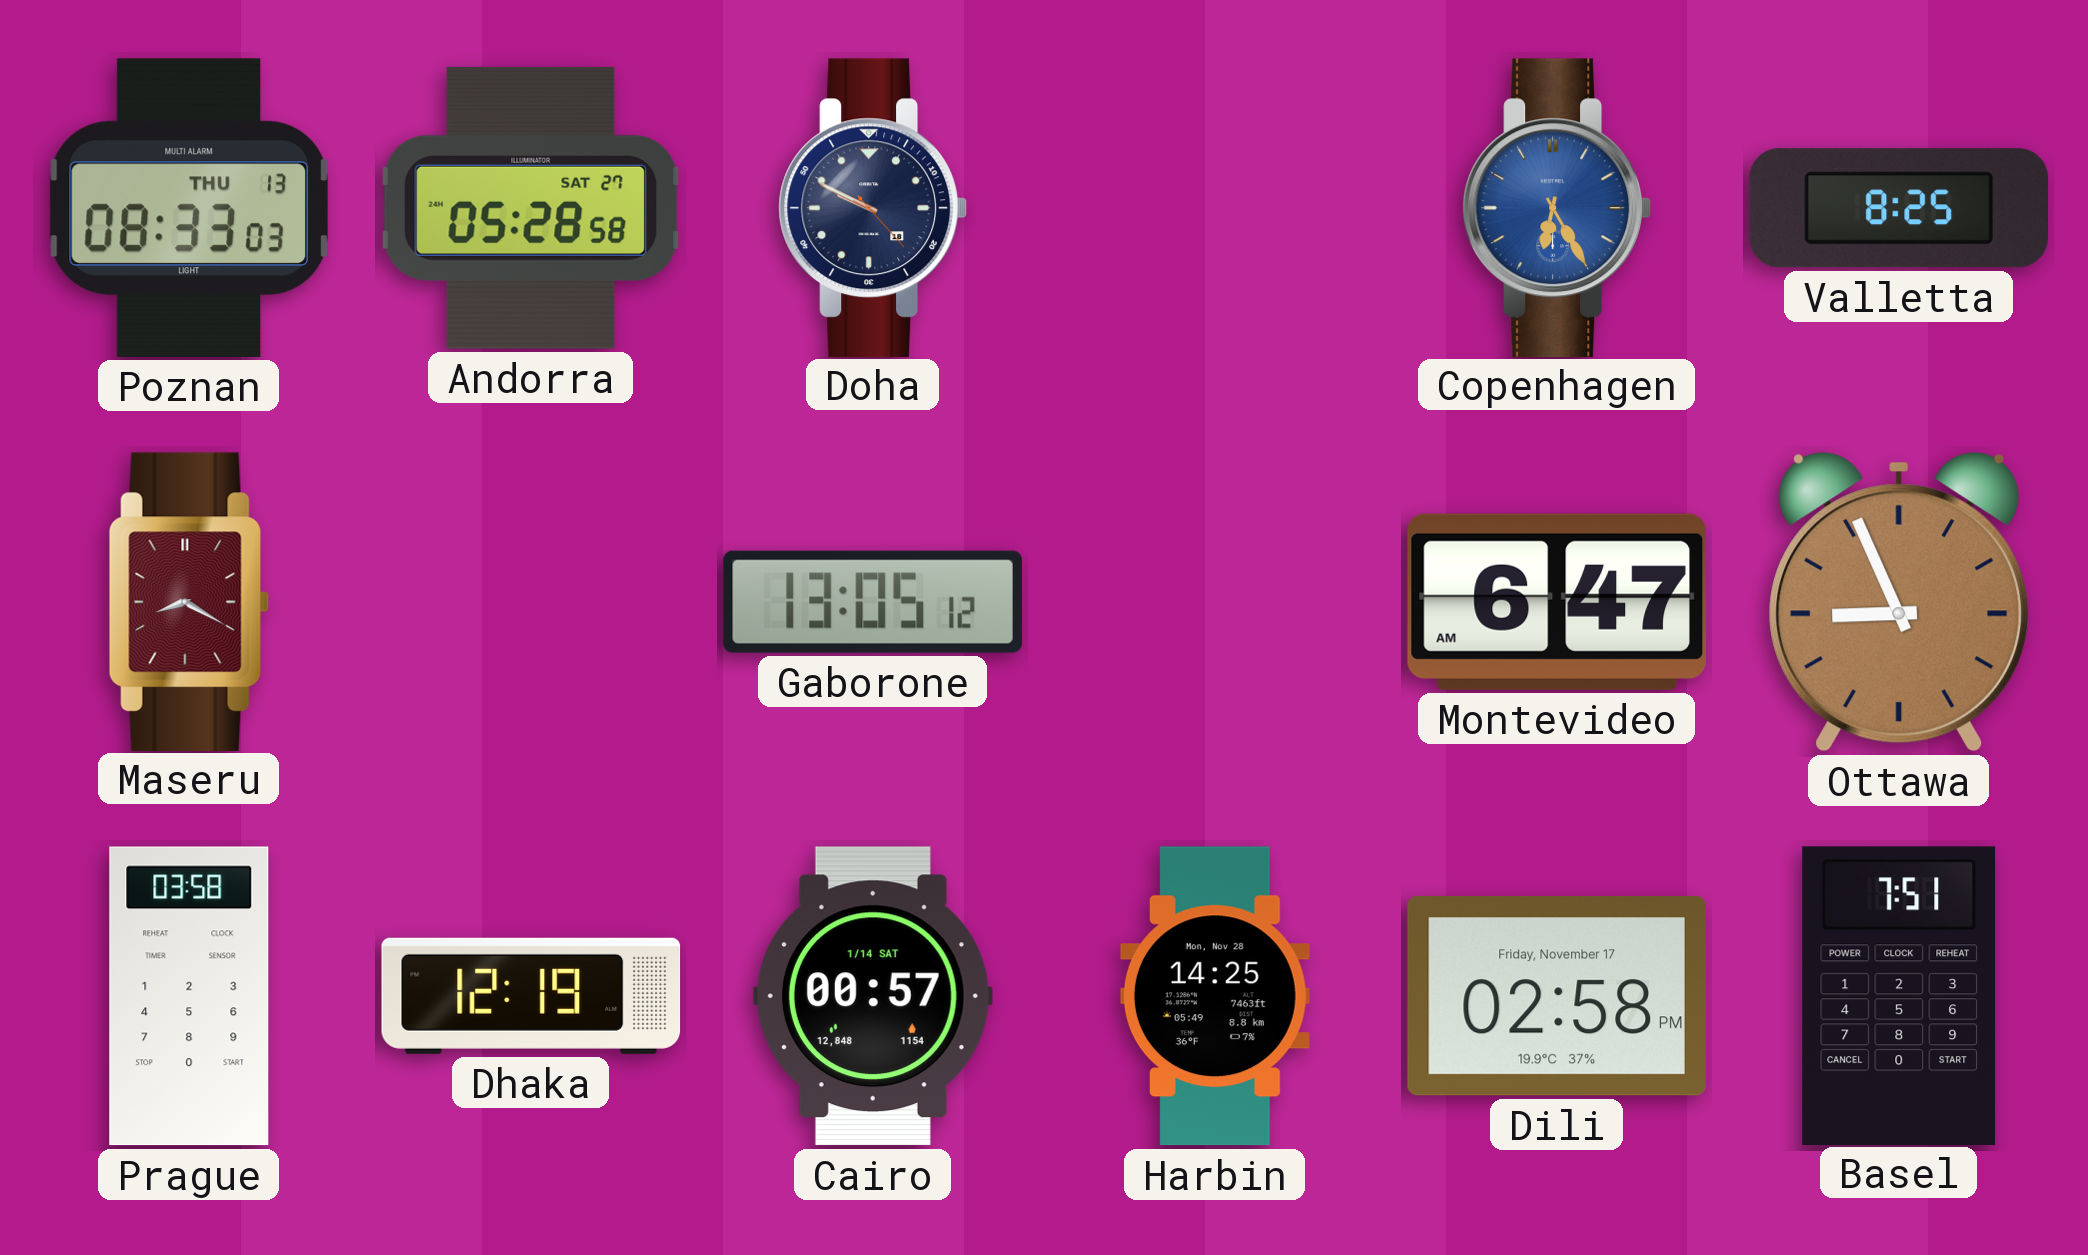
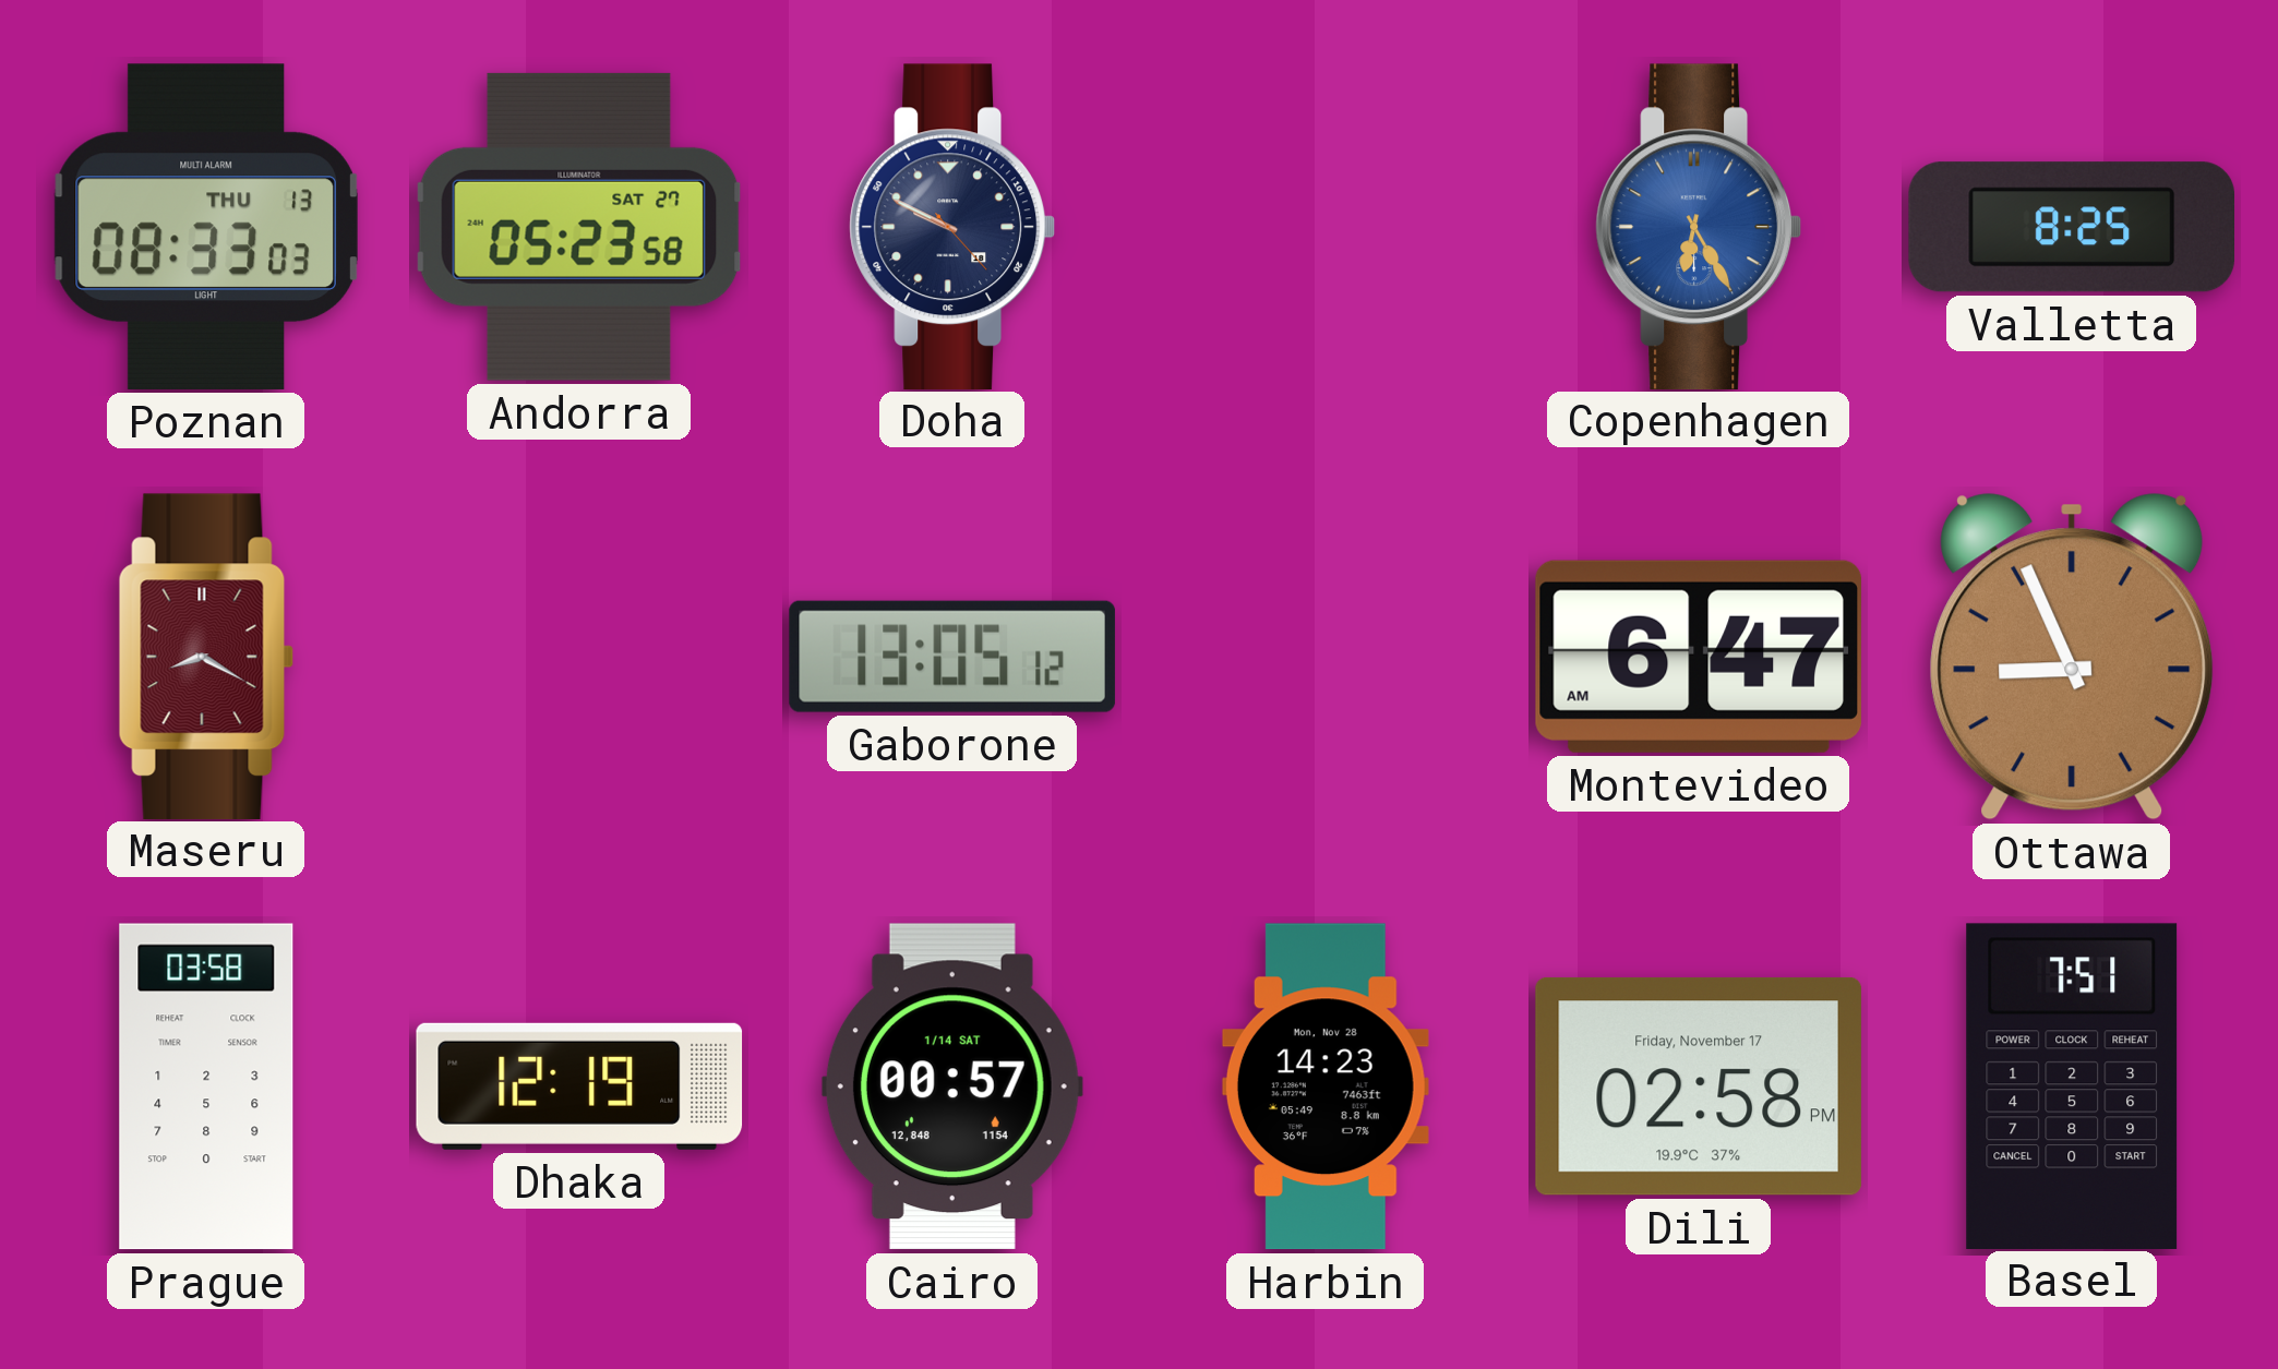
Andorra: 05:28 -> 05:23 (579, 227)
Harbin: 14:25 -> 14:23 (1326, 1086)
